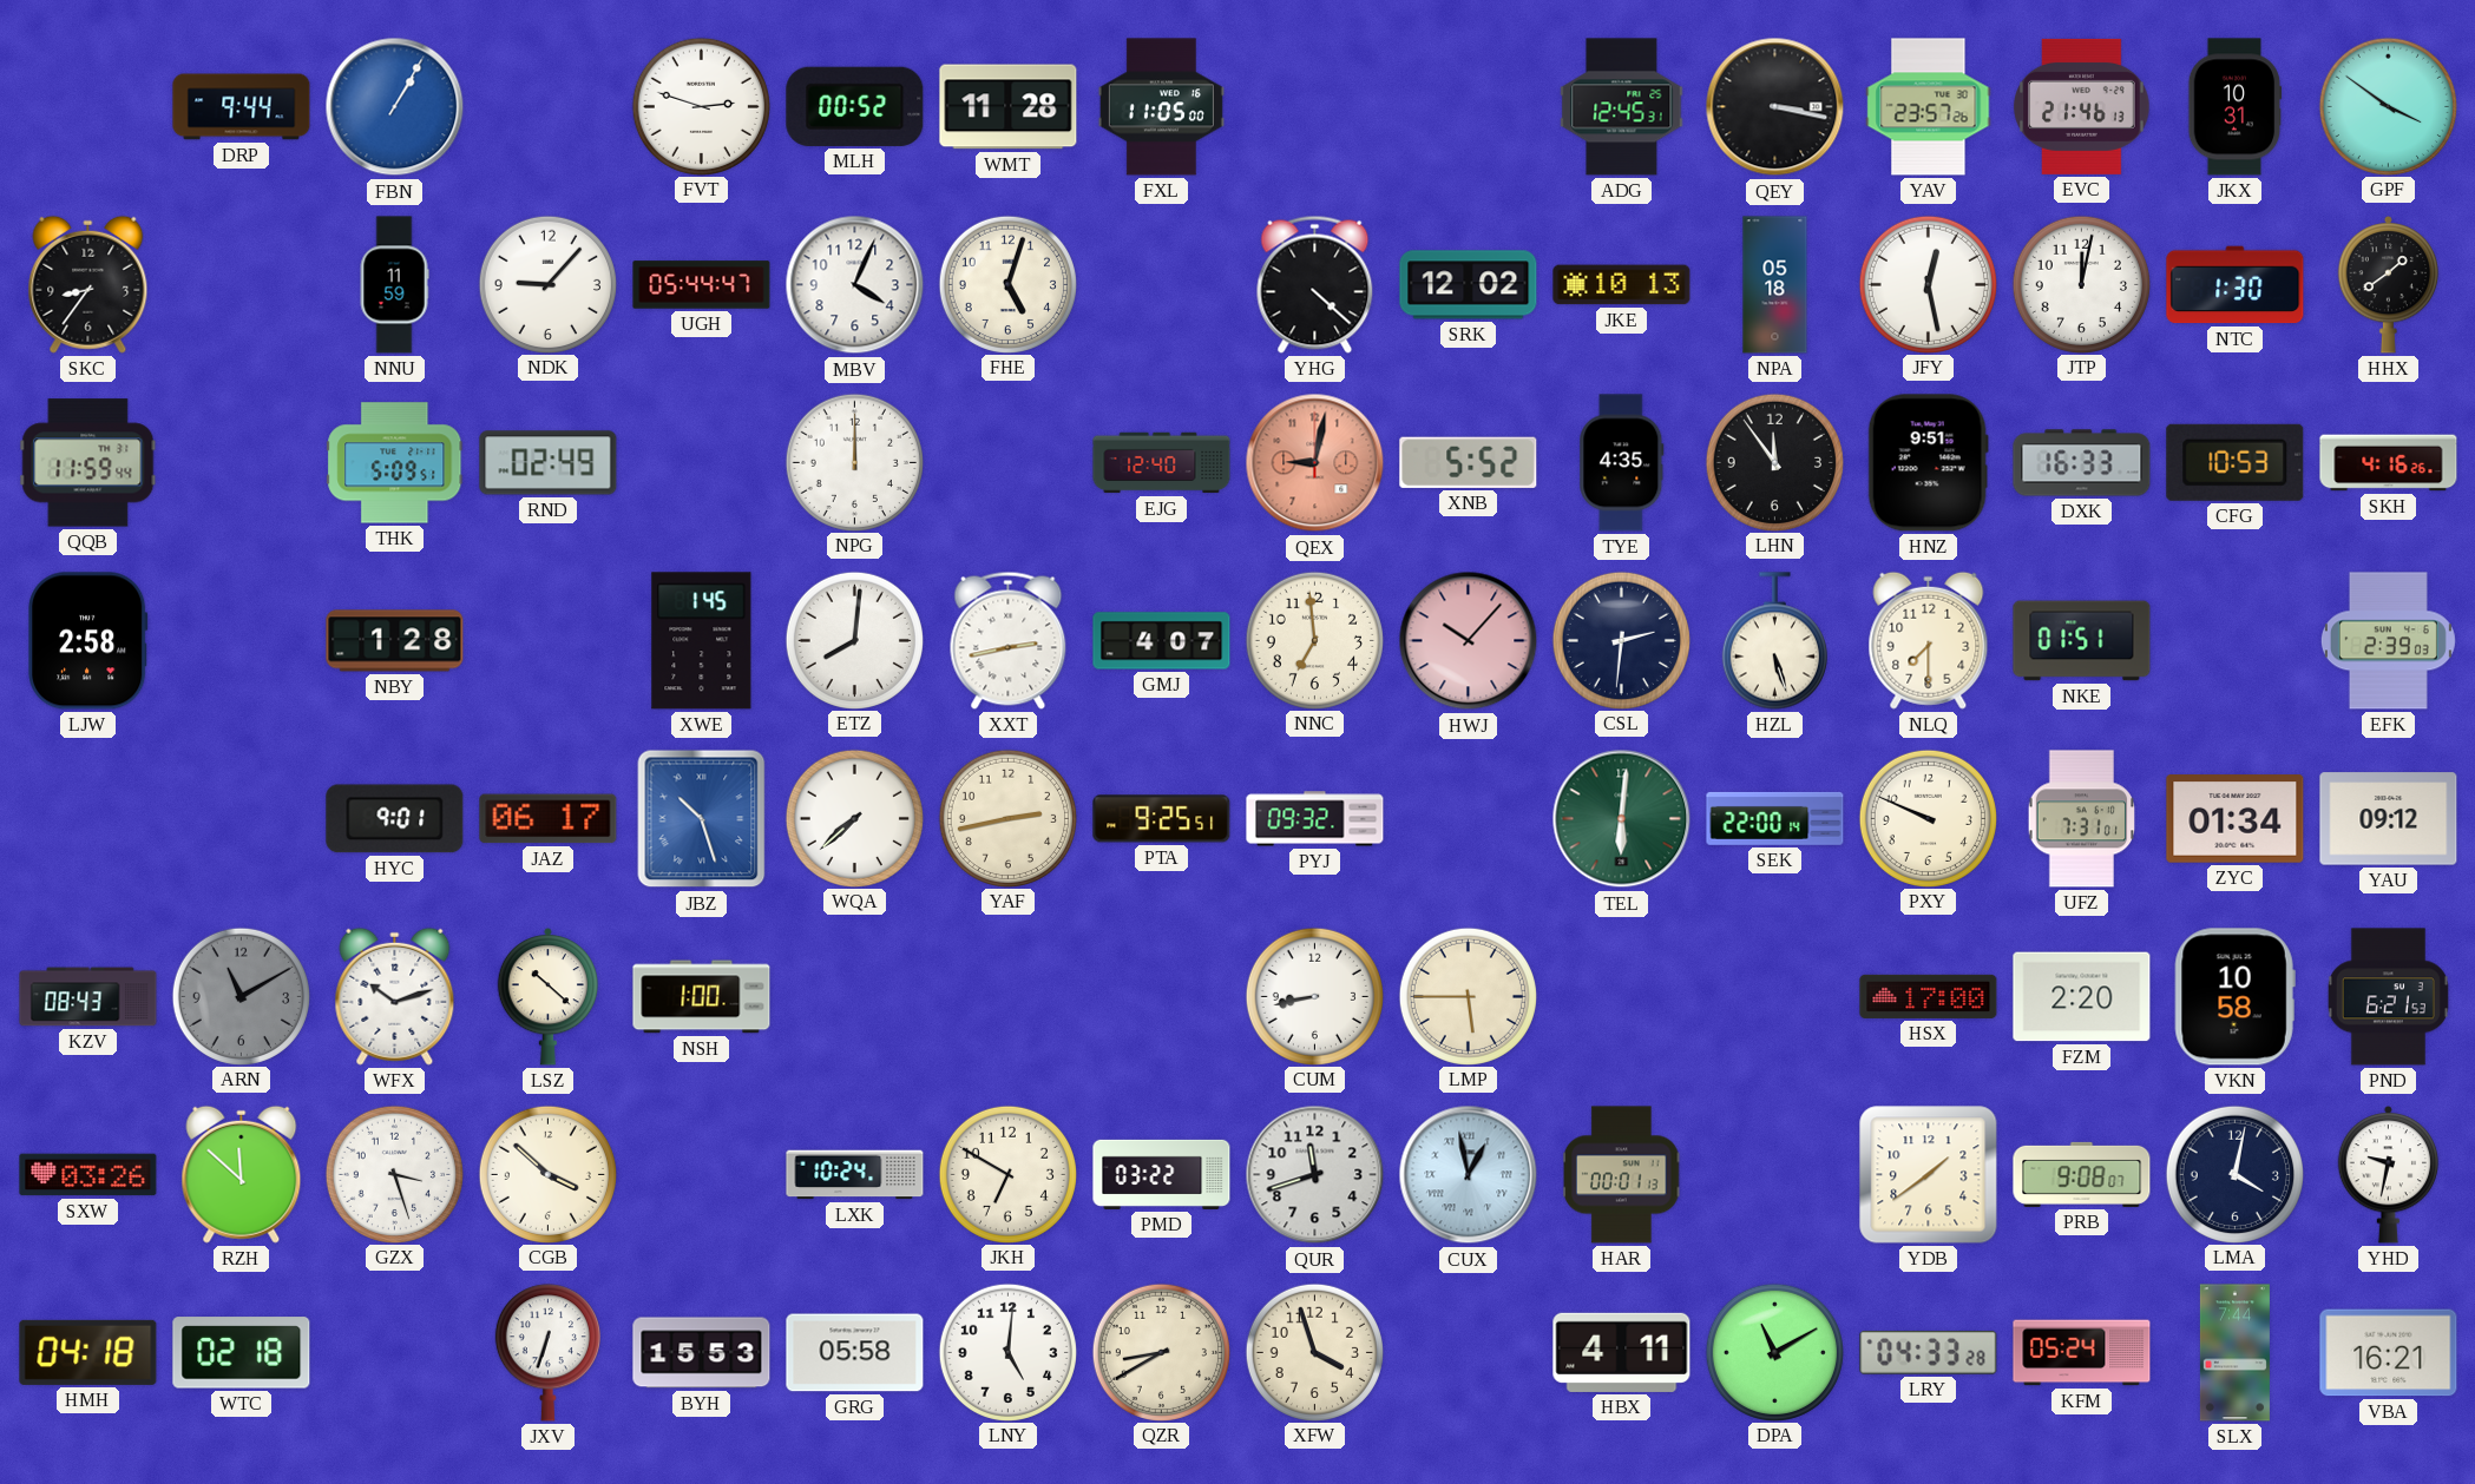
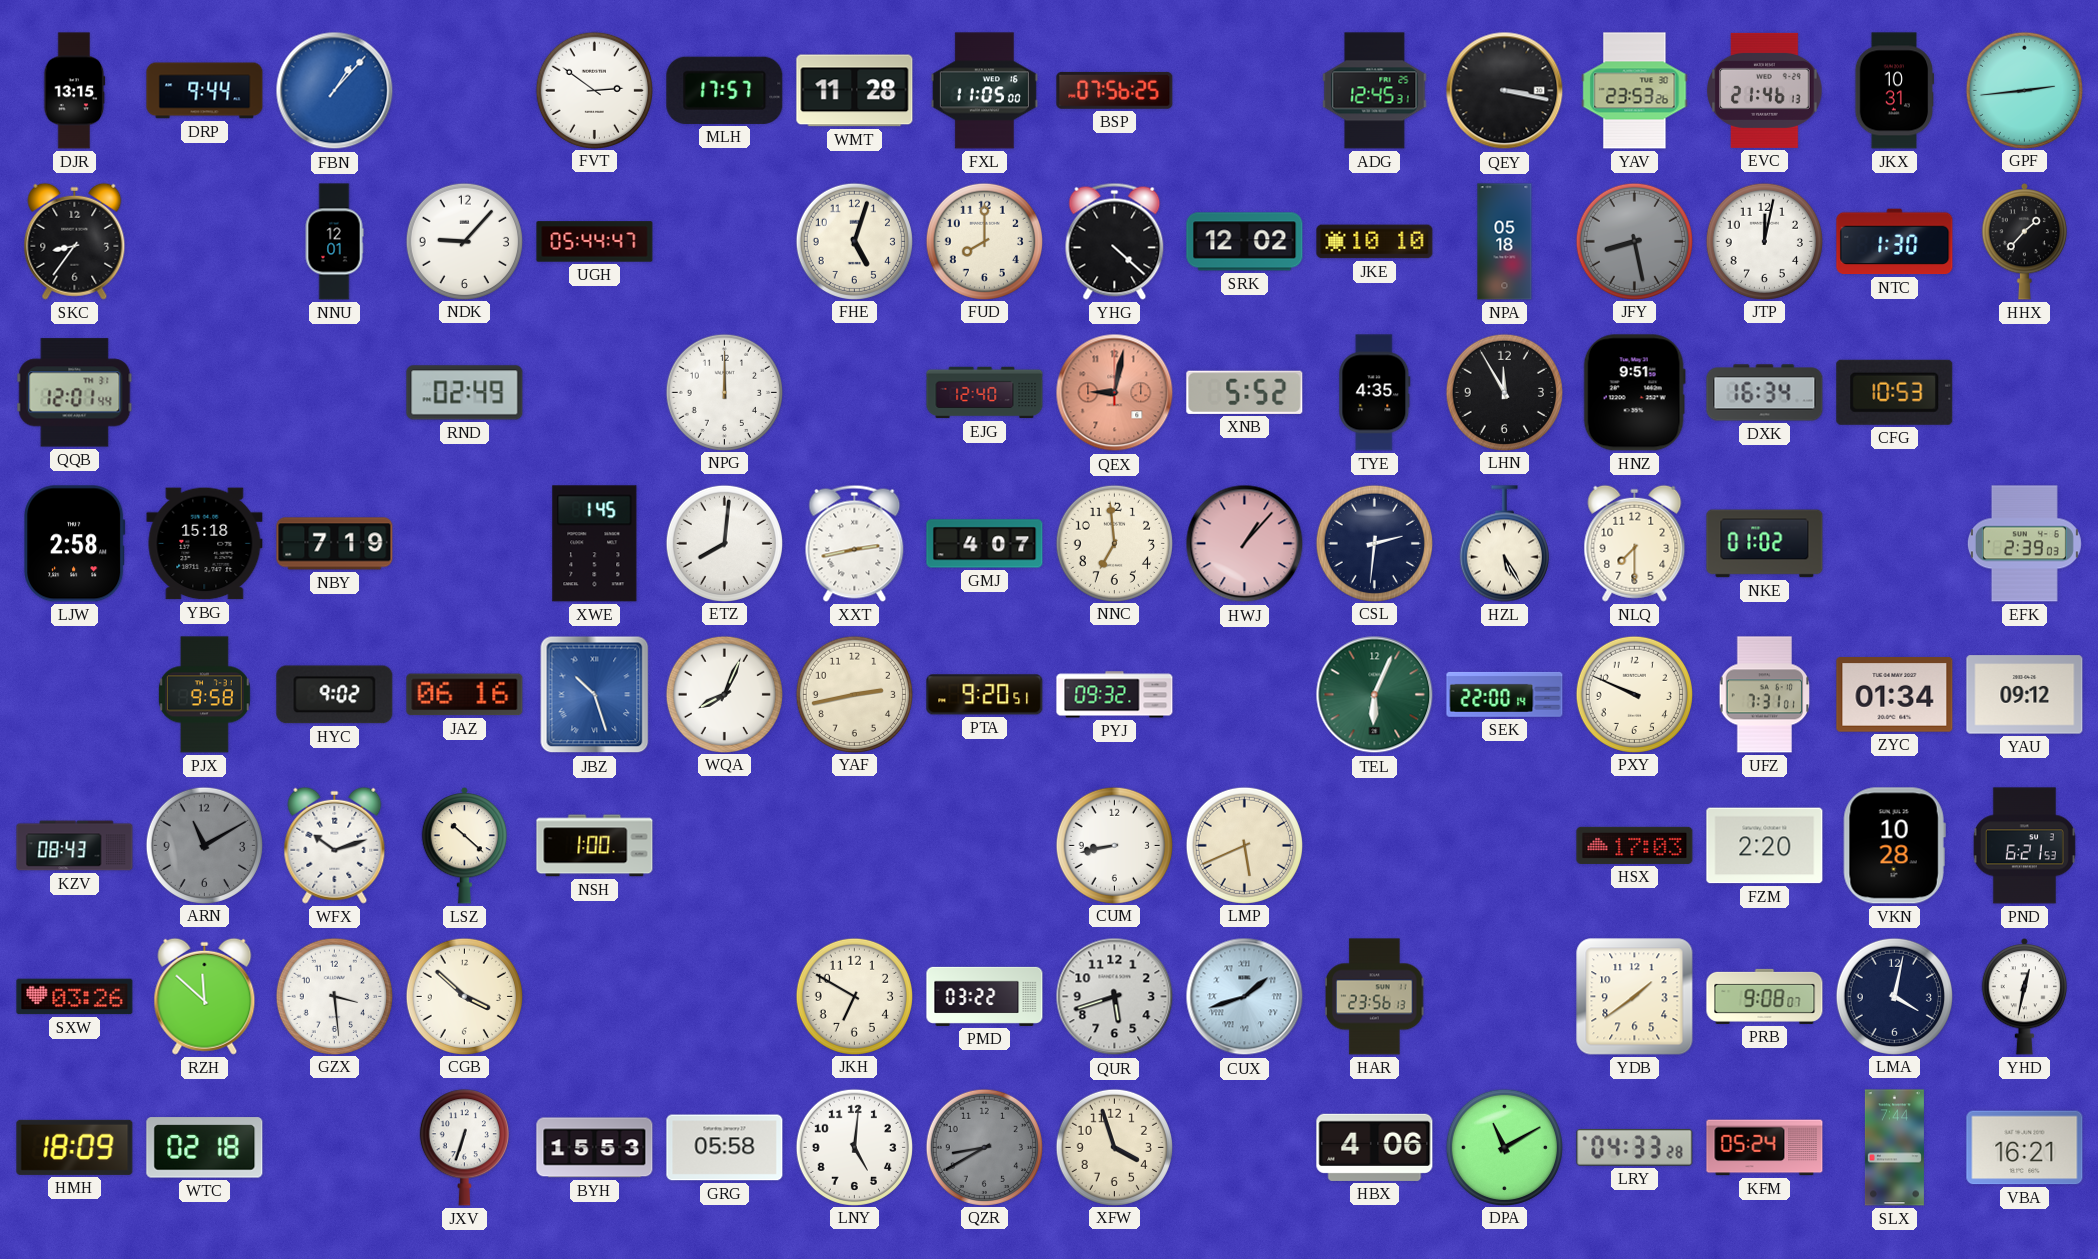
DJR: none -> 13:15 (75, 91)
FBN: 1:05 -> 1:07 (335, 91)
FVT: 2:48 -> 2:51 (594, 90)
MLH: 00:52 -> 17:57 (725, 90)
BSP: none -> 07:56 (1115, 90)
YAV: 23:57 -> 23:53 (1635, 91)
GPF: 3:51 -> 2:44 (2024, 90)
NNU: 11:59 -> 12:01 (334, 242)
MBV: 4:04 -> none (855, 285)
FUD: none -> 8:00 (984, 241)
JKE: 10:13 -> 10:10 (1375, 242)
JFY: 12:28 -> 8:28 (1634, 241)
JFY dial: white -> grey (1634, 241)
HHX: 1:39 -> 1:37 (2025, 242)
QQB: 11:59 -> 12:01 (75, 393)
THK: 5:09 -> none (395, 463)
LHN: 11:54 -> 11:55 (1504, 392)
DXK: 16:33 -> 16:34 (1765, 393)
SKH: 4:16 -> none (2389, 463)
YBG: none -> 15:18 (205, 544)
NBY: 1:28 -> 7:19 (335, 544)
HWJ: 10:07 -> 1:07 (1245, 544)
HZL: 5:27 -> 5:25 (1504, 544)
NKE: 01:51 -> 01:02 (1765, 544)
PJX: none -> 9:58 (204, 695)
HYC: 9:01 -> 9:02 (335, 695)
JAZ: 06:17 -> 06:16 (465, 695)
WQA: 7:38 -> 8:04 (724, 694)
PTA: 9:25 -> 9:20 (985, 695)
TEL: 6:01 -> 6:04 (1375, 695)
LMP: 5:45 -> 5:41 (1244, 845)
HSX: 17:00 -> 17:03 (1635, 845)
VKN: 10:58 -> 10:28 (1894, 846)
GZX: 3:27 -> 3:29 (334, 996)
LXK: 10:24 -> none (855, 1175)
QUR: 11:42 -> 5:42 (1115, 997)
CUX: 12:58 -> 1:42 (1245, 997)
HAR: 00:01 -> 23:56 (1375, 997)
YHD: 9:32 -> 12:32 (2025, 997)
HMH: 04:18 -> 18:09 (75, 1147)
QZR dial: cream -> grey (984, 1147)
HBX: 4:11 -> 4:06 (1375, 1147)
